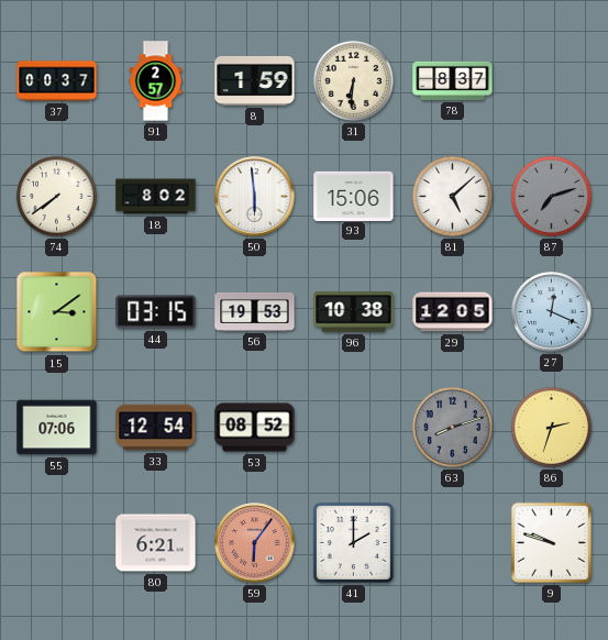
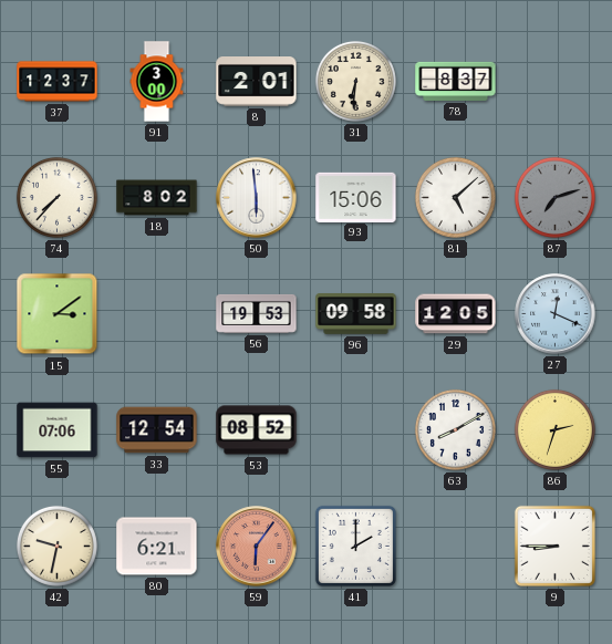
37: 00:37 -> 12:37 (58, 82)
91: 2:57 -> 3:00 (157, 82)
8: 1:59 -> 2:01 (257, 82)
74: 7:39 -> 7:37 (56, 197)
44: 03:15 -> none (156, 312)
96: 10:38 -> 09:58 (356, 314)
63: 8:12 -> 8:10 (455, 429)
63 dial: grey -> white (455, 429)
42: none -> 9:32 (56, 546)
9: 9:48 -> 8:45 (554, 546)
